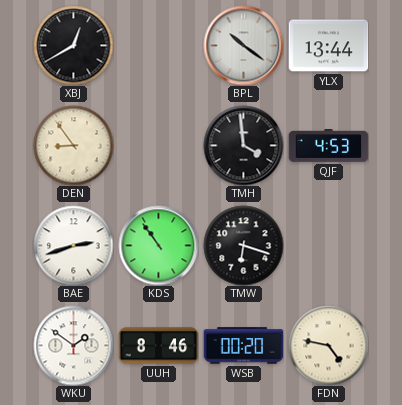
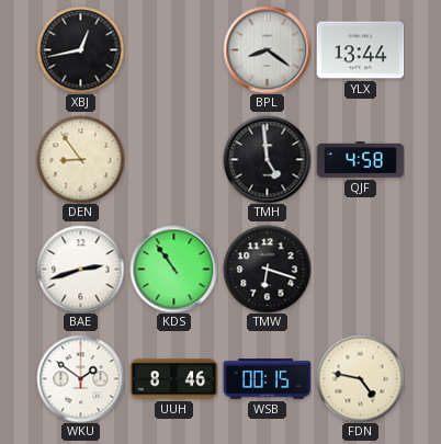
XBJ: 12:40 -> 12:43 (80, 49)
BPL: 10:21 -> 8:21 (267, 49)
TMH: 3:59 -> 4:59 (267, 159)
QJF: 4:53 -> 4:58 (360, 160)
WSB: 00:20 -> 00:15 (267, 379)
